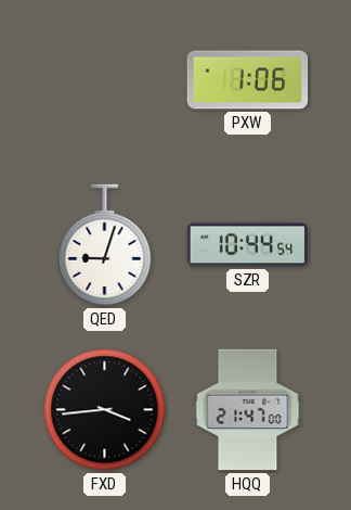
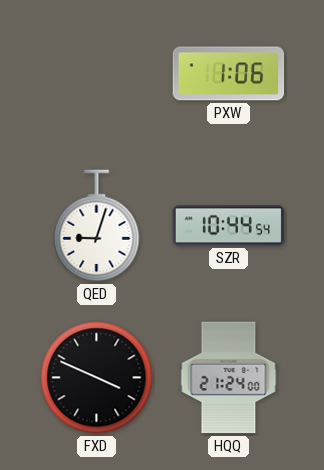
FXD: 3:44 -> 3:49 (97, 378)
HQQ: 21:47 -> 21:24 (229, 378)
